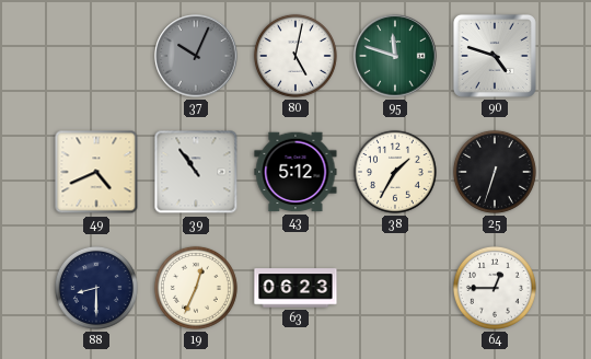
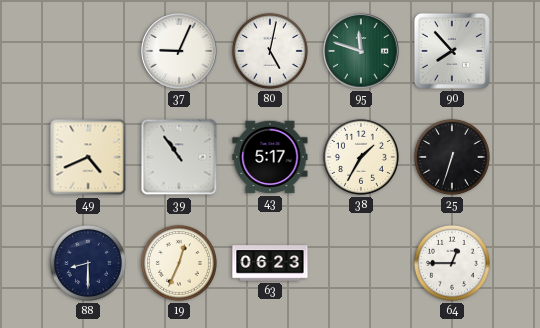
37: 10:04 -> 9:04 (179, 51)
37 dial: grey -> white (179, 51)
90: 4:48 -> 7:53 (452, 51)
43: 5:12 -> 5:17 (270, 157)
